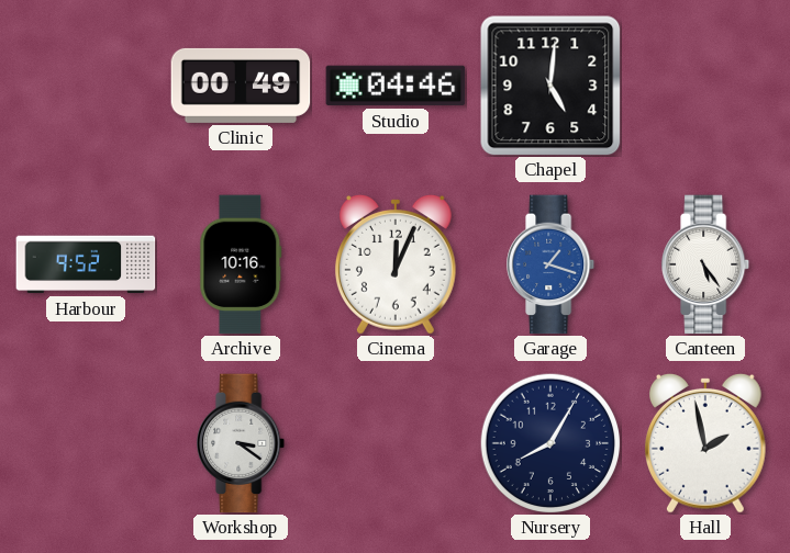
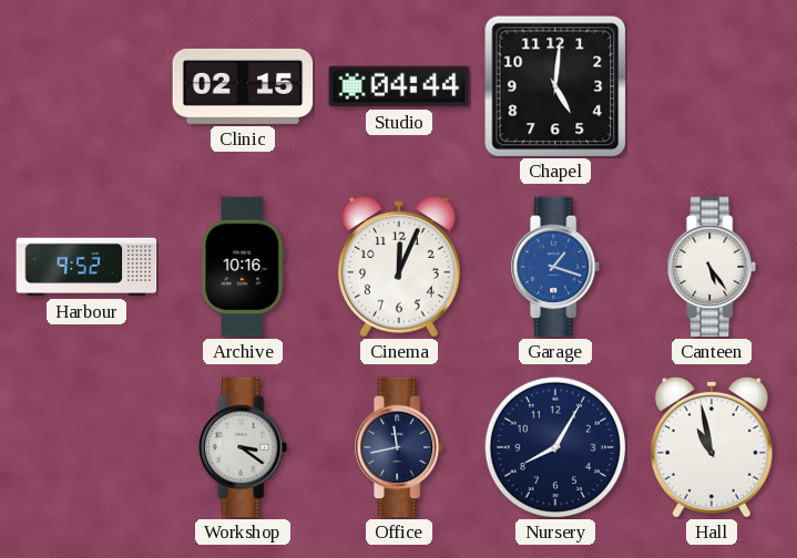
Clinic: 00:49 -> 02:15 (243, 86)
Studio: 04:46 -> 04:44 (399, 86)
Office: none -> 11:43 (400, 447)
Hall: 1:58 -> 10:58 (712, 447)
